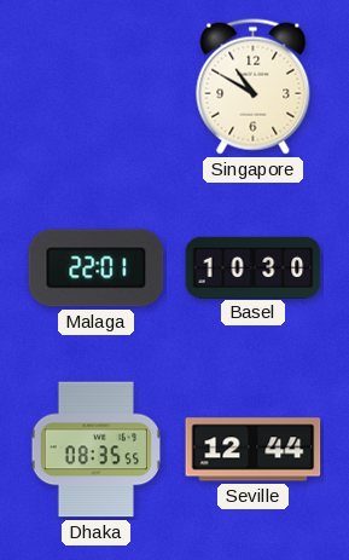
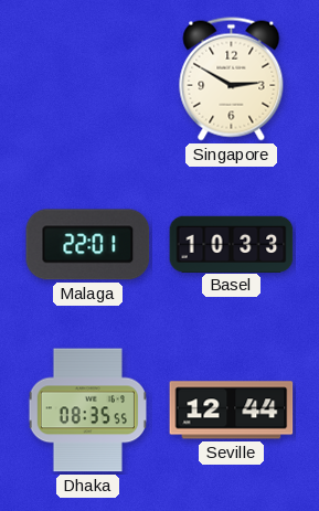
Singapore: 10:50 -> 2:50 (232, 79)
Basel: 10:30 -> 10:33 (232, 244)
